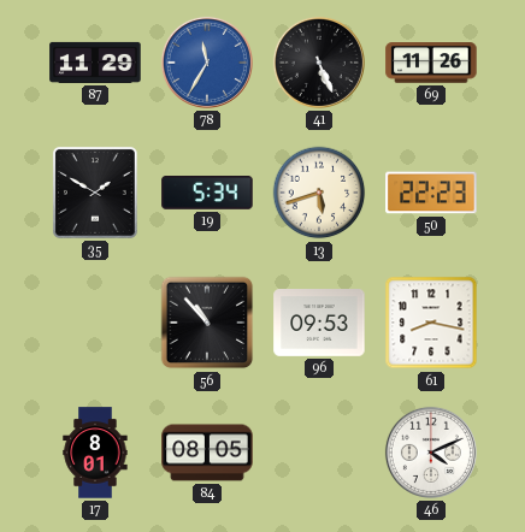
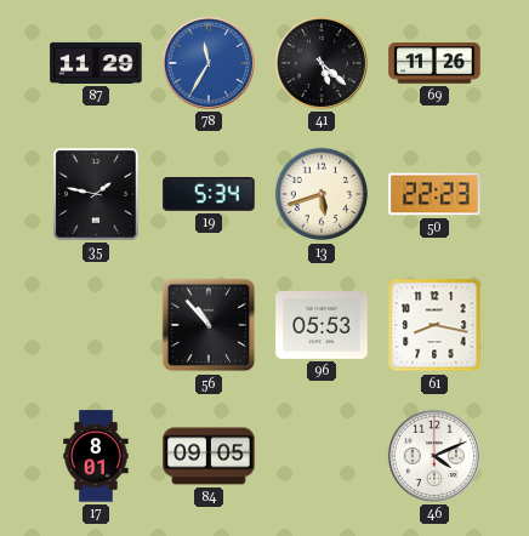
41: 5:26 -> 5:22 (322, 63)
35: 1:50 -> 1:47 (96, 194)
96: 09:53 -> 05:53 (322, 326)
84: 08:05 -> 09:05 (209, 456)
